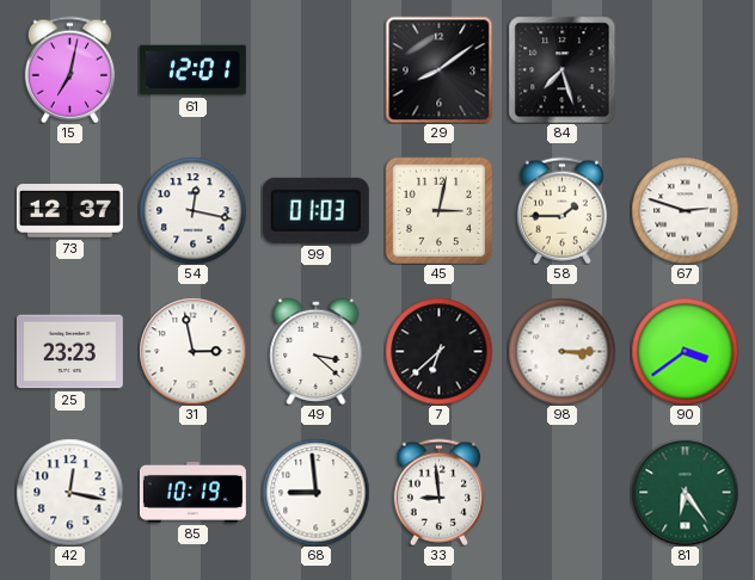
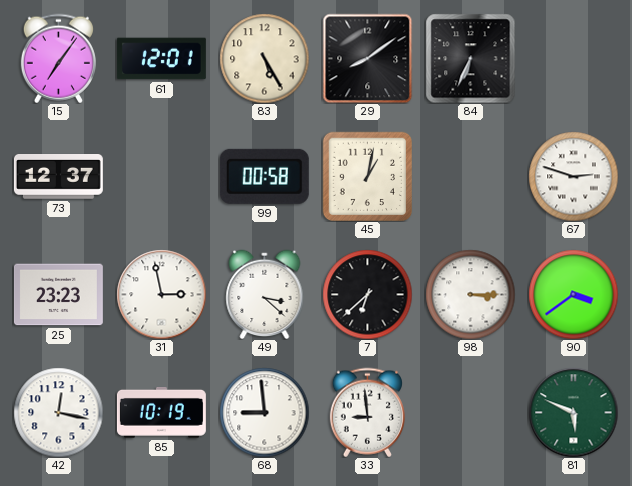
15: 7:02 -> 7:06 (58, 58)
83: none -> 5:25 (264, 58)
84: 7:27 -> 6:34 (470, 58)
54: 12:17 -> none (192, 210)
99: 01:03 -> 00:58 (264, 176)
45: 3:02 -> 1:02 (367, 176)
58: 1:45 -> none (561, 210)
81: 6:24 -> 5:49 (573, 412)
